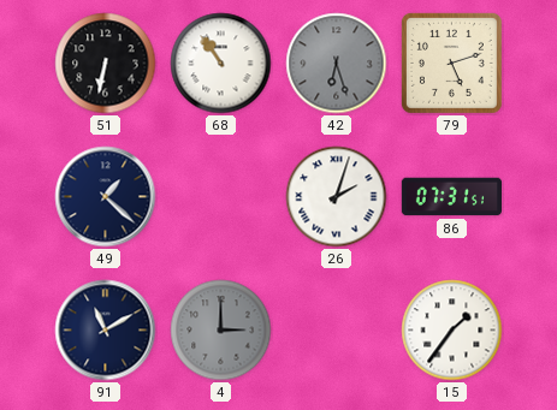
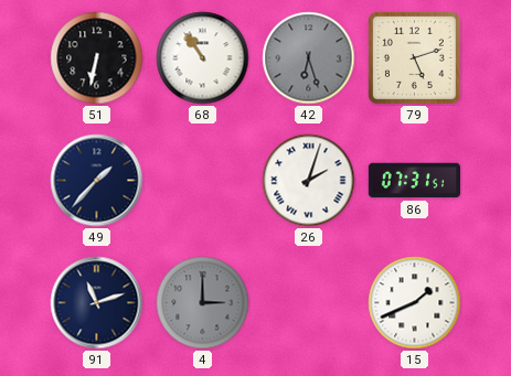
49: 1:22 -> 1:37 (97, 181)
91: 11:10 -> 11:12 (97, 303)
15: 1:36 -> 1:41 (415, 303)
